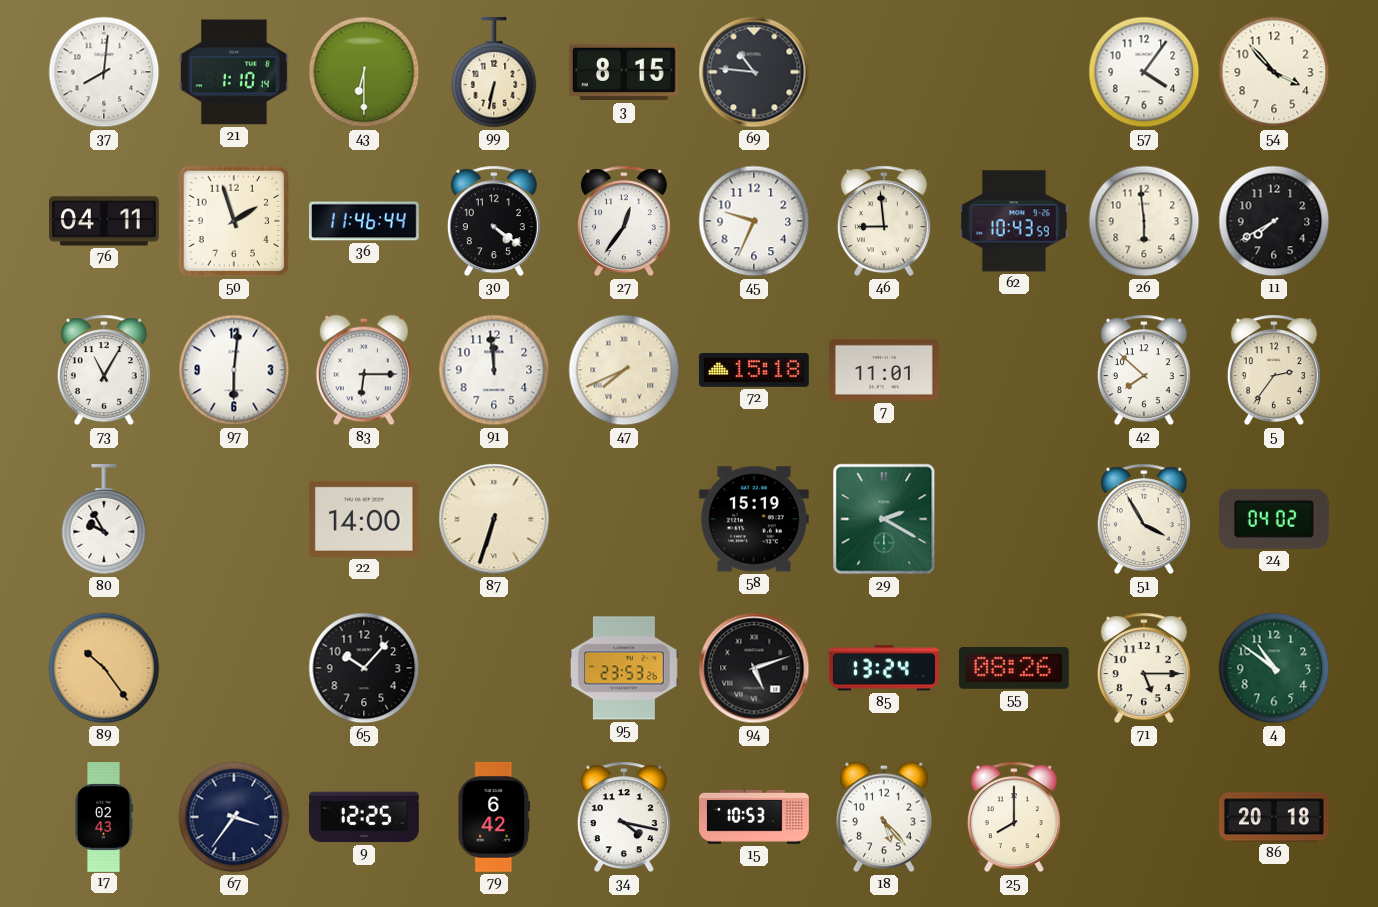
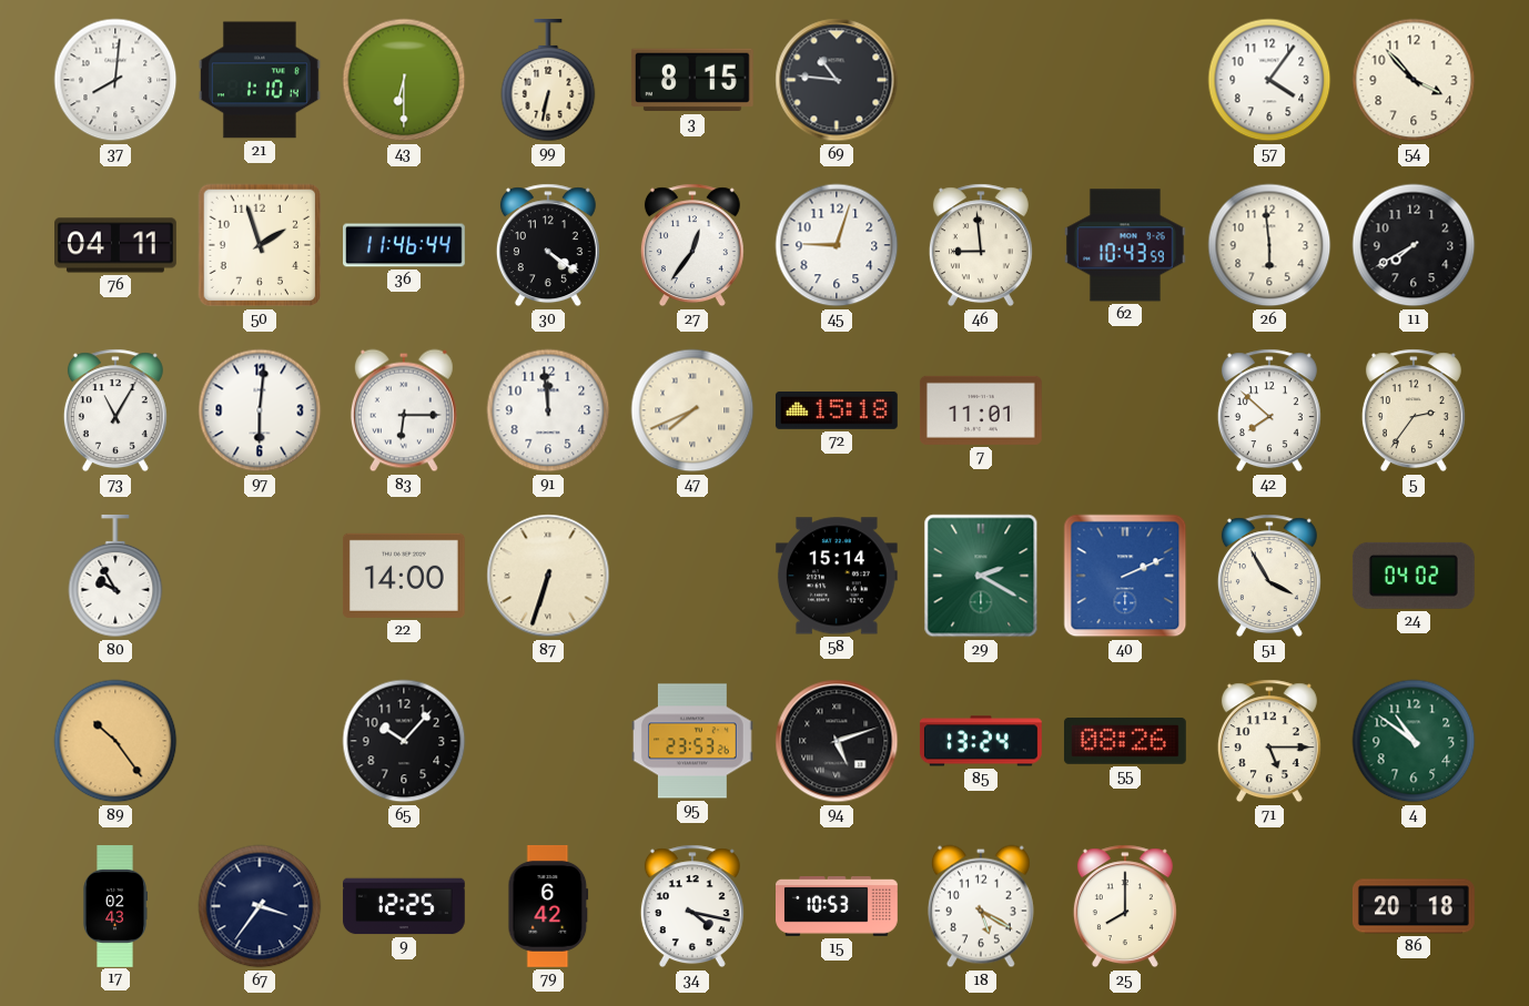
45: 9:34 -> 9:03 (837, 245)
58: 15:19 -> 15:14 (837, 576)
40: none -> 2:11 (1125, 576)
18: 5:23 -> 5:20 (981, 906)
